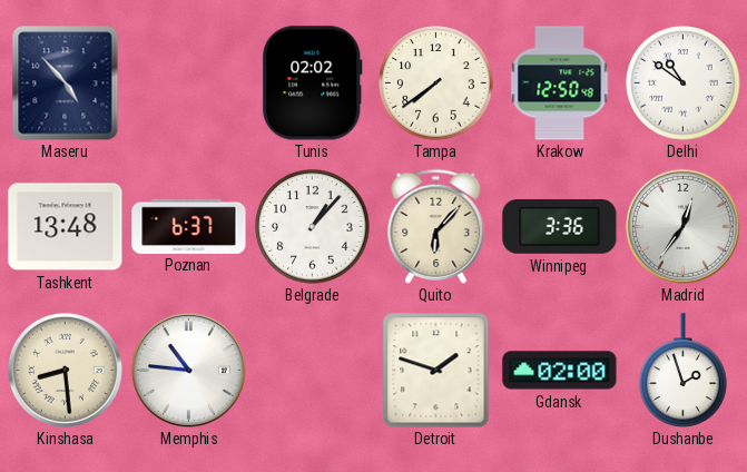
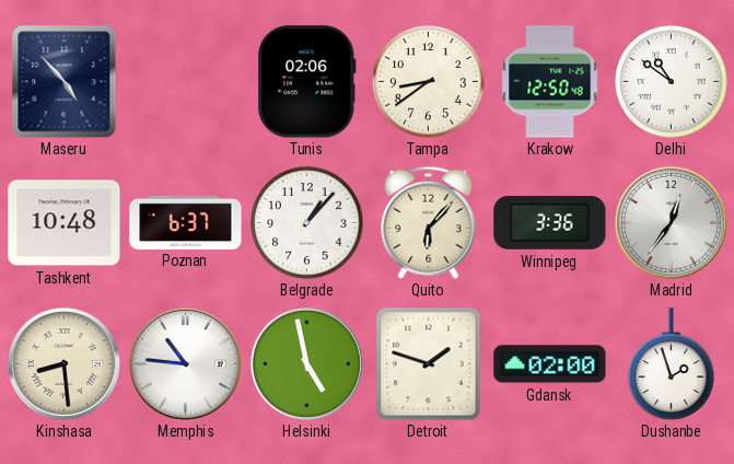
Tunis: 02:02 -> 02:06 (307, 82)
Tampa: 7:39 -> 8:39 (429, 82)
Tashkent: 13:48 -> 10:48 (65, 223)
Helsinki: none -> 4:58 (306, 363)
